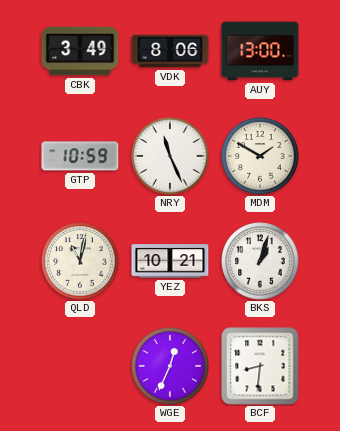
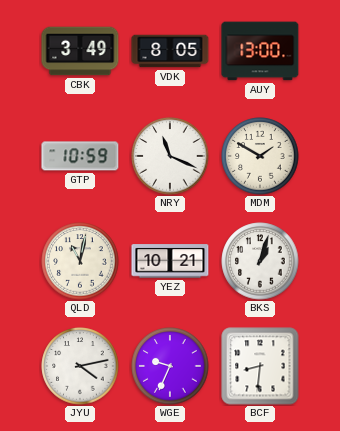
VDK: 8:06 -> 8:05 (170, 51)
NRY: 11:26 -> 11:19 (170, 156)
JYU: none -> 4:13 (80, 366)
WGE: 12:34 -> 9:34 (170, 366)
